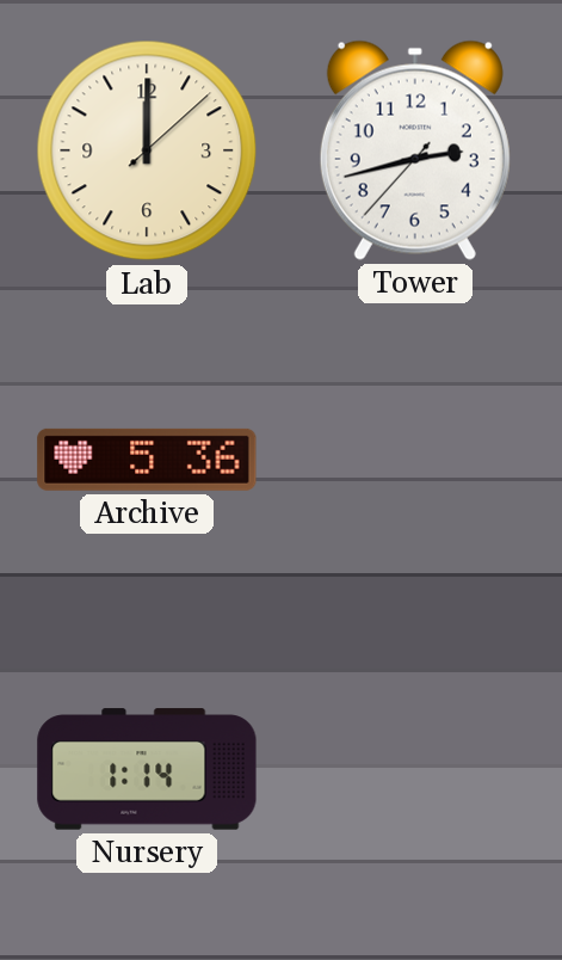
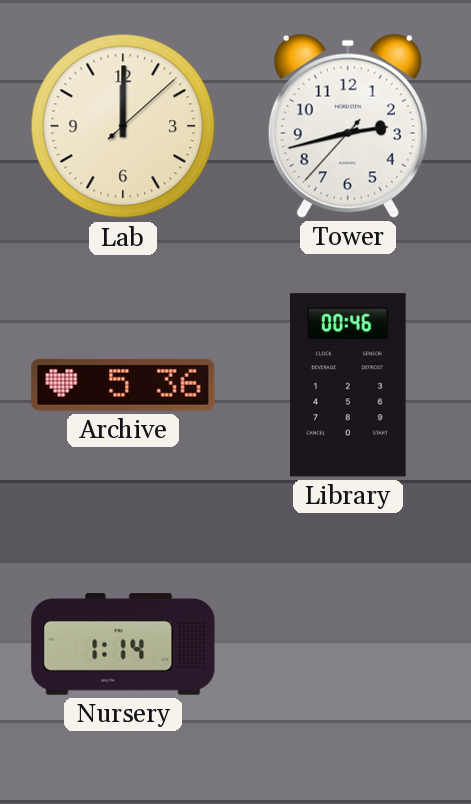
Library: none -> 00:46 (349, 385)
